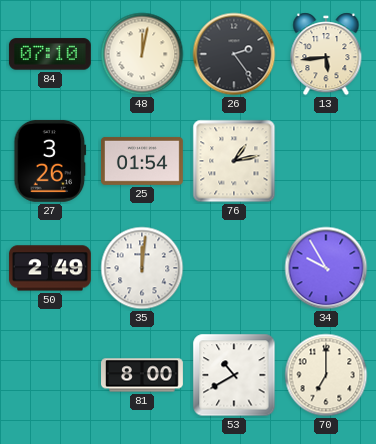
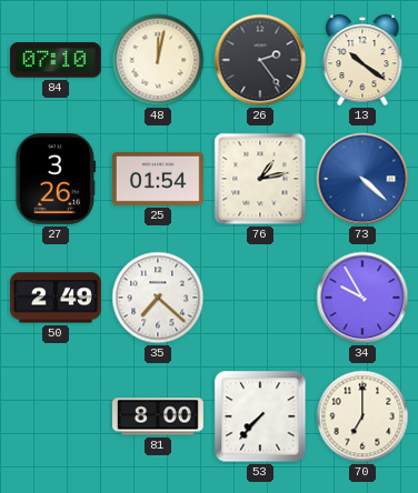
13: 5:44 -> 10:21 (362, 60)
73: none -> 4:22 (362, 179)
35: 12:01 -> 7:22 (158, 298)
53: 10:40 -> 7:37 (260, 416)
